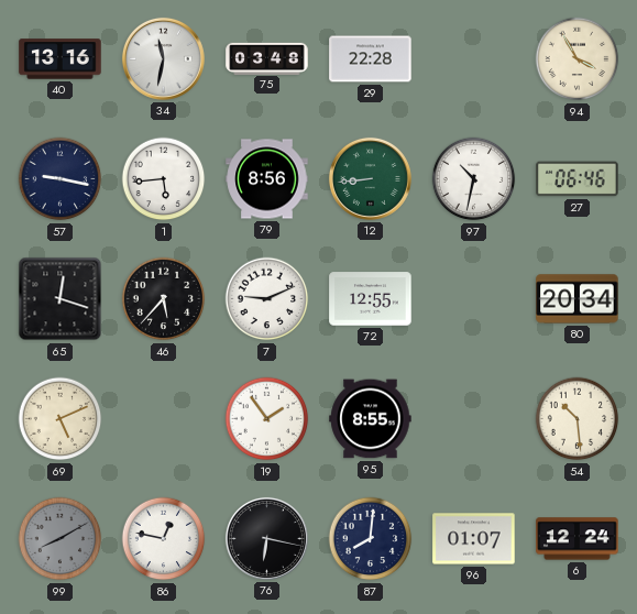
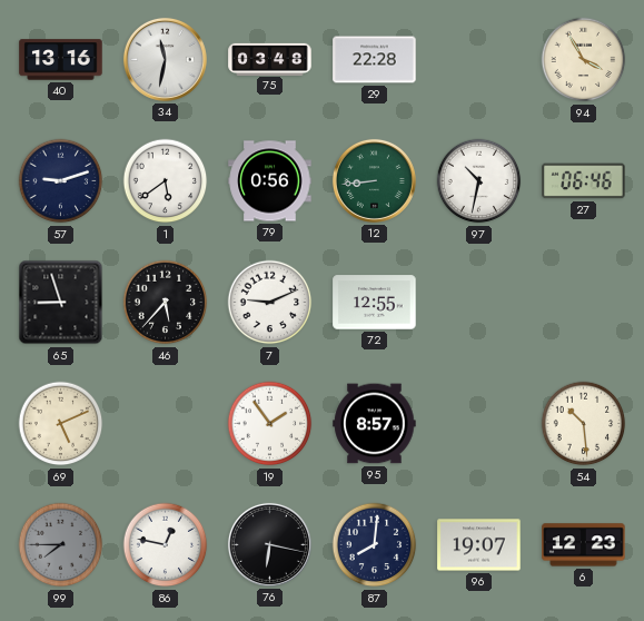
57: 9:17 -> 9:12 (61, 181)
1: 5:44 -> 5:39 (166, 181)
79: 8:56 -> 0:56 (270, 181)
65: 12:18 -> 8:57 (61, 303)
80: 20:34 -> none (578, 299)
95: 8:55 -> 8:57 (375, 424)
99: 8:10 -> 7:45 (61, 545)
96: 01:07 -> 19:07 (479, 545)
6: 12:24 -> 12:23 (584, 545)
